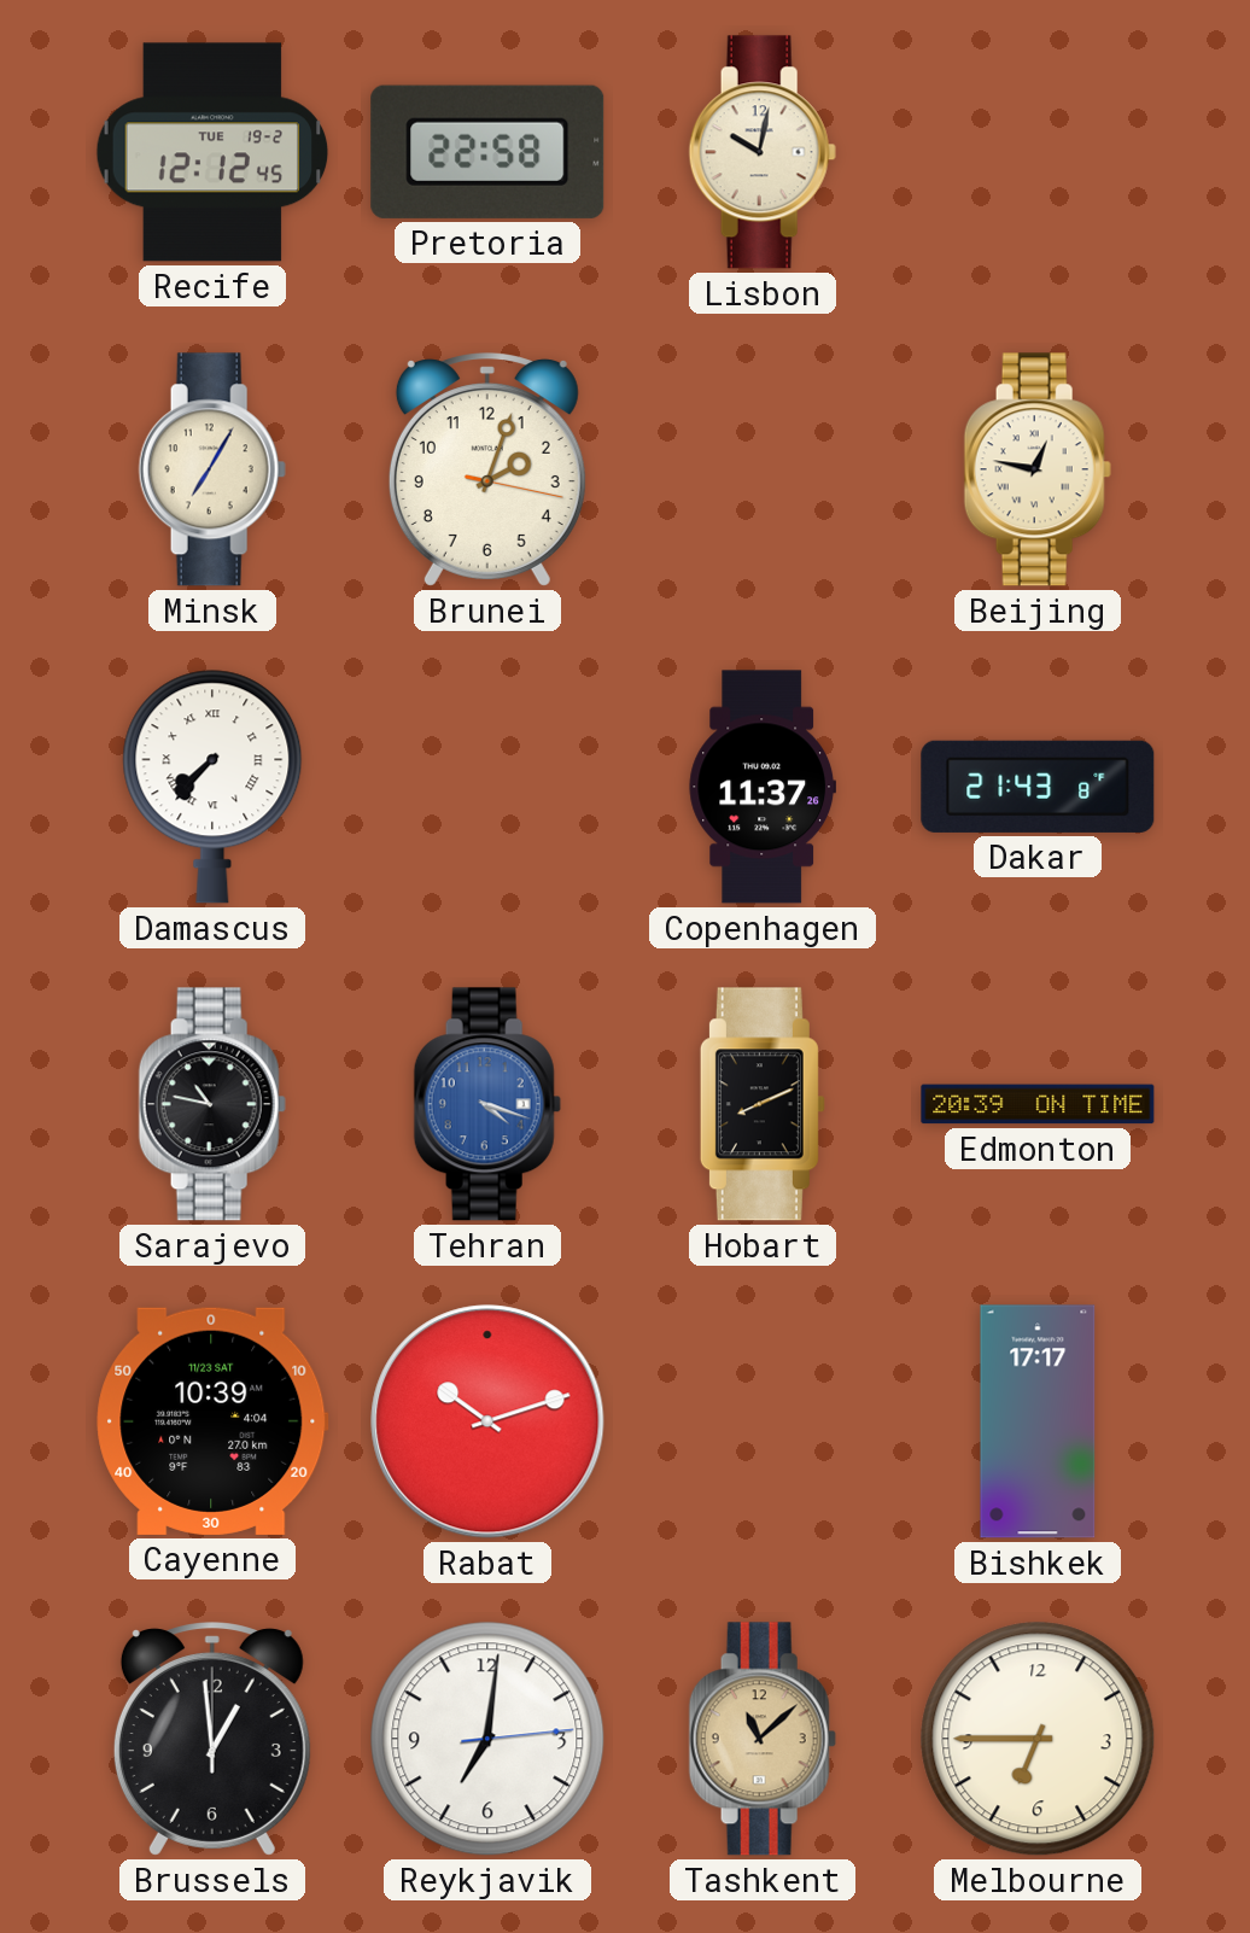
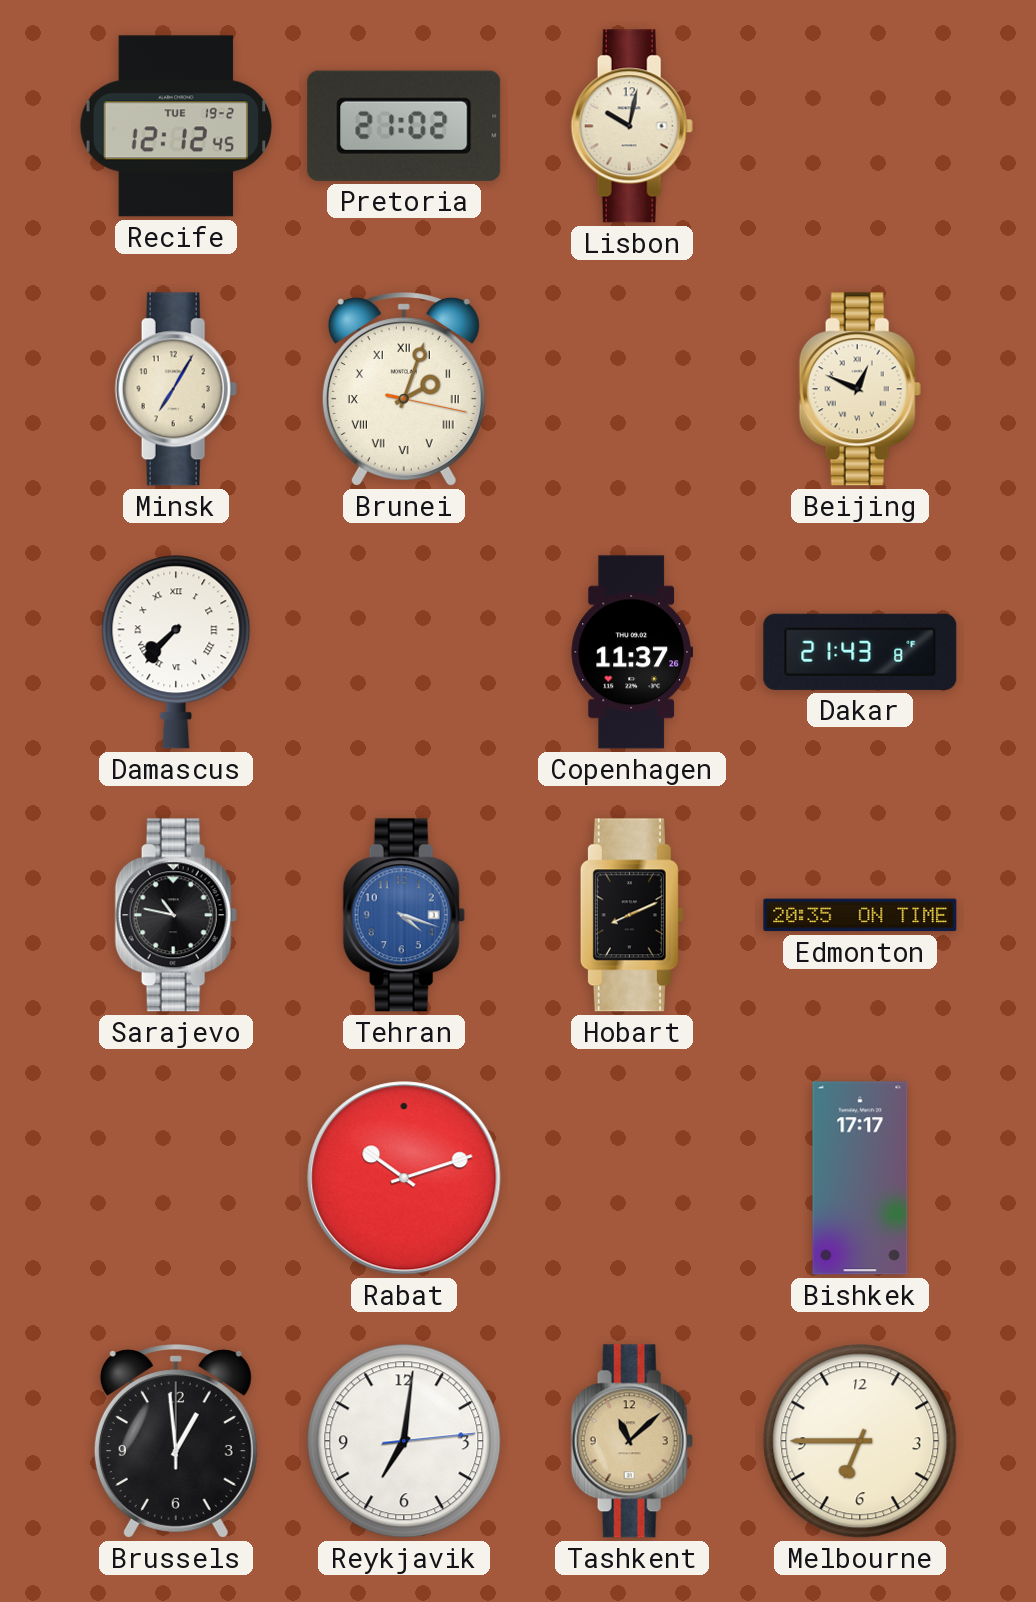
Pretoria: 22:58 -> 21:02 (404, 126)
Brunei numerals: Arabic -> Roman (404, 389)
Beijing: 12:47 -> 12:49 (860, 389)
Edmonton: 20:39 -> 20:35 (860, 915)
Cayenne: 10:39 -> none (212, 1421)
